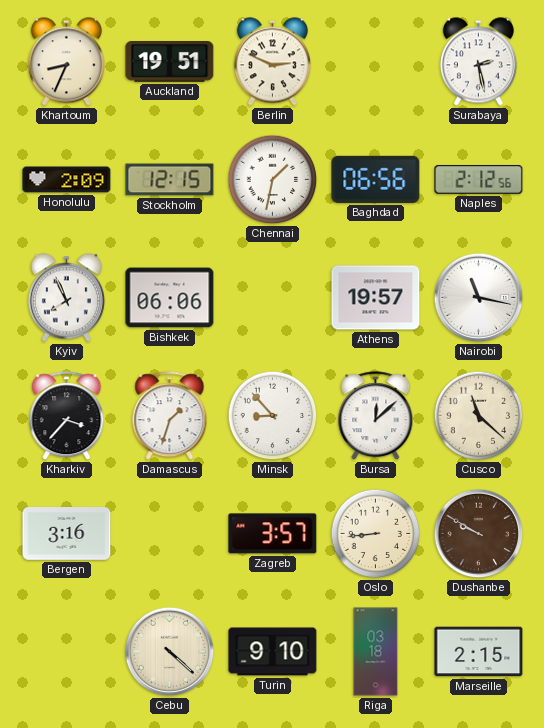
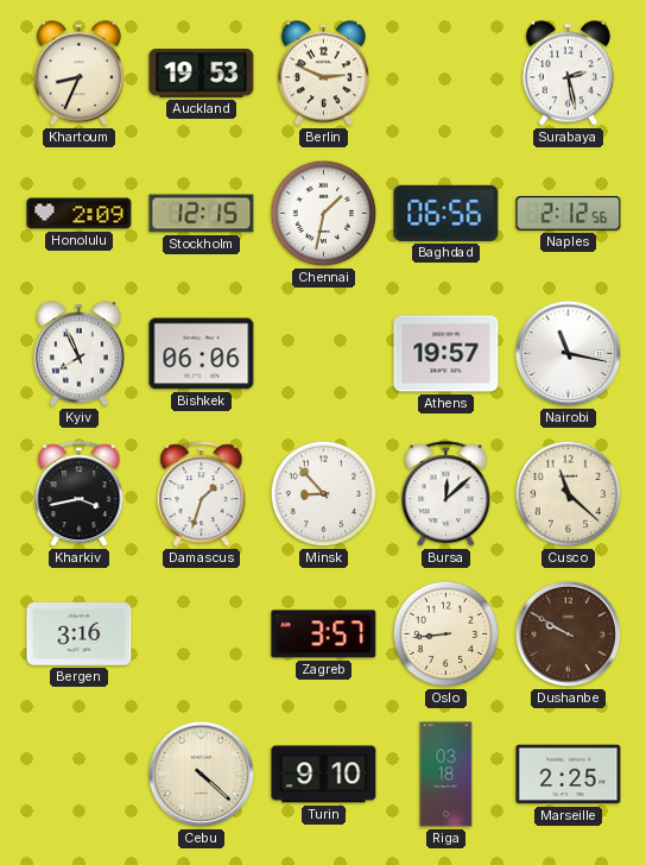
Auckland: 19:51 -> 19:53 (202, 74)
Kharkiv: 3:37 -> 3:43 (80, 494)
Marseille: 2:15 -> 2:25 (569, 775)
